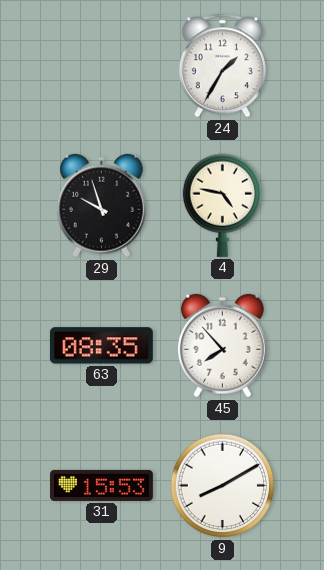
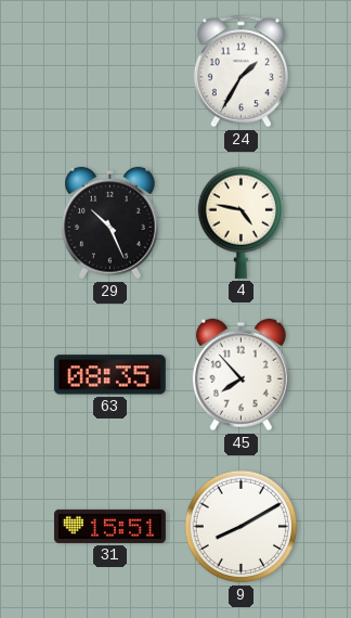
29: 9:57 -> 10:26 (109, 223)
31: 15:53 -> 15:51 (109, 526)
